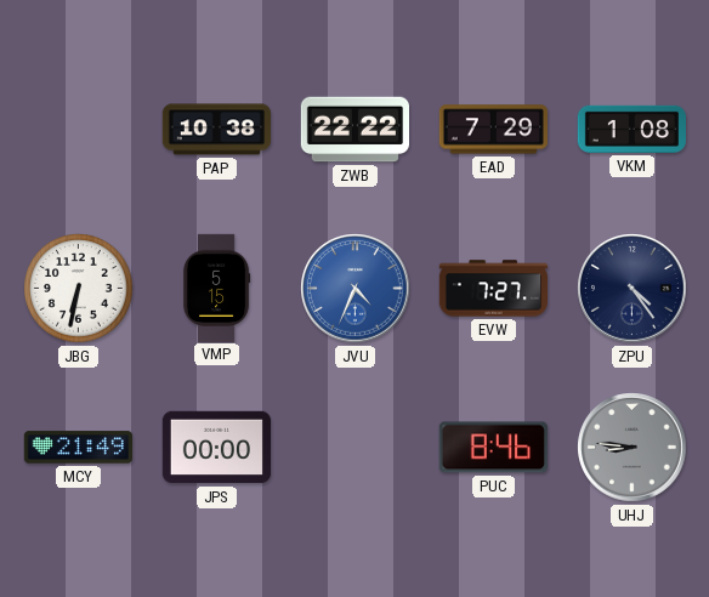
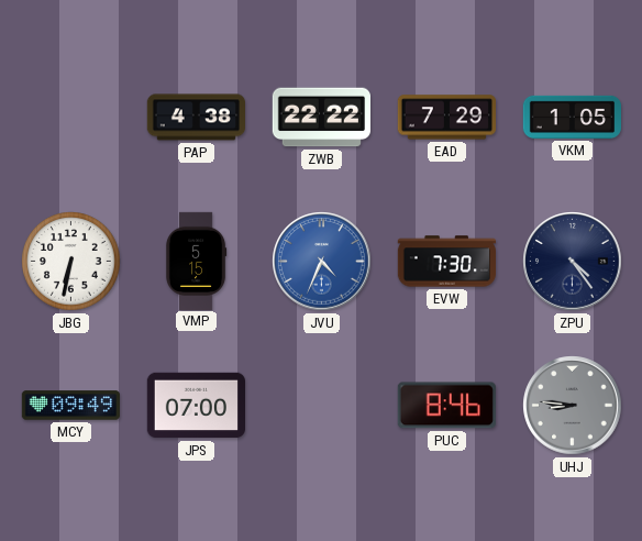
PAP: 10:38 -> 4:38 (196, 118)
VKM: 1:08 -> 1:05 (572, 117)
EVW: 7:27 -> 7:30 (446, 262)
MCY: 21:49 -> 09:49 (70, 406)
JPS: 00:00 -> 07:00 (196, 406)
